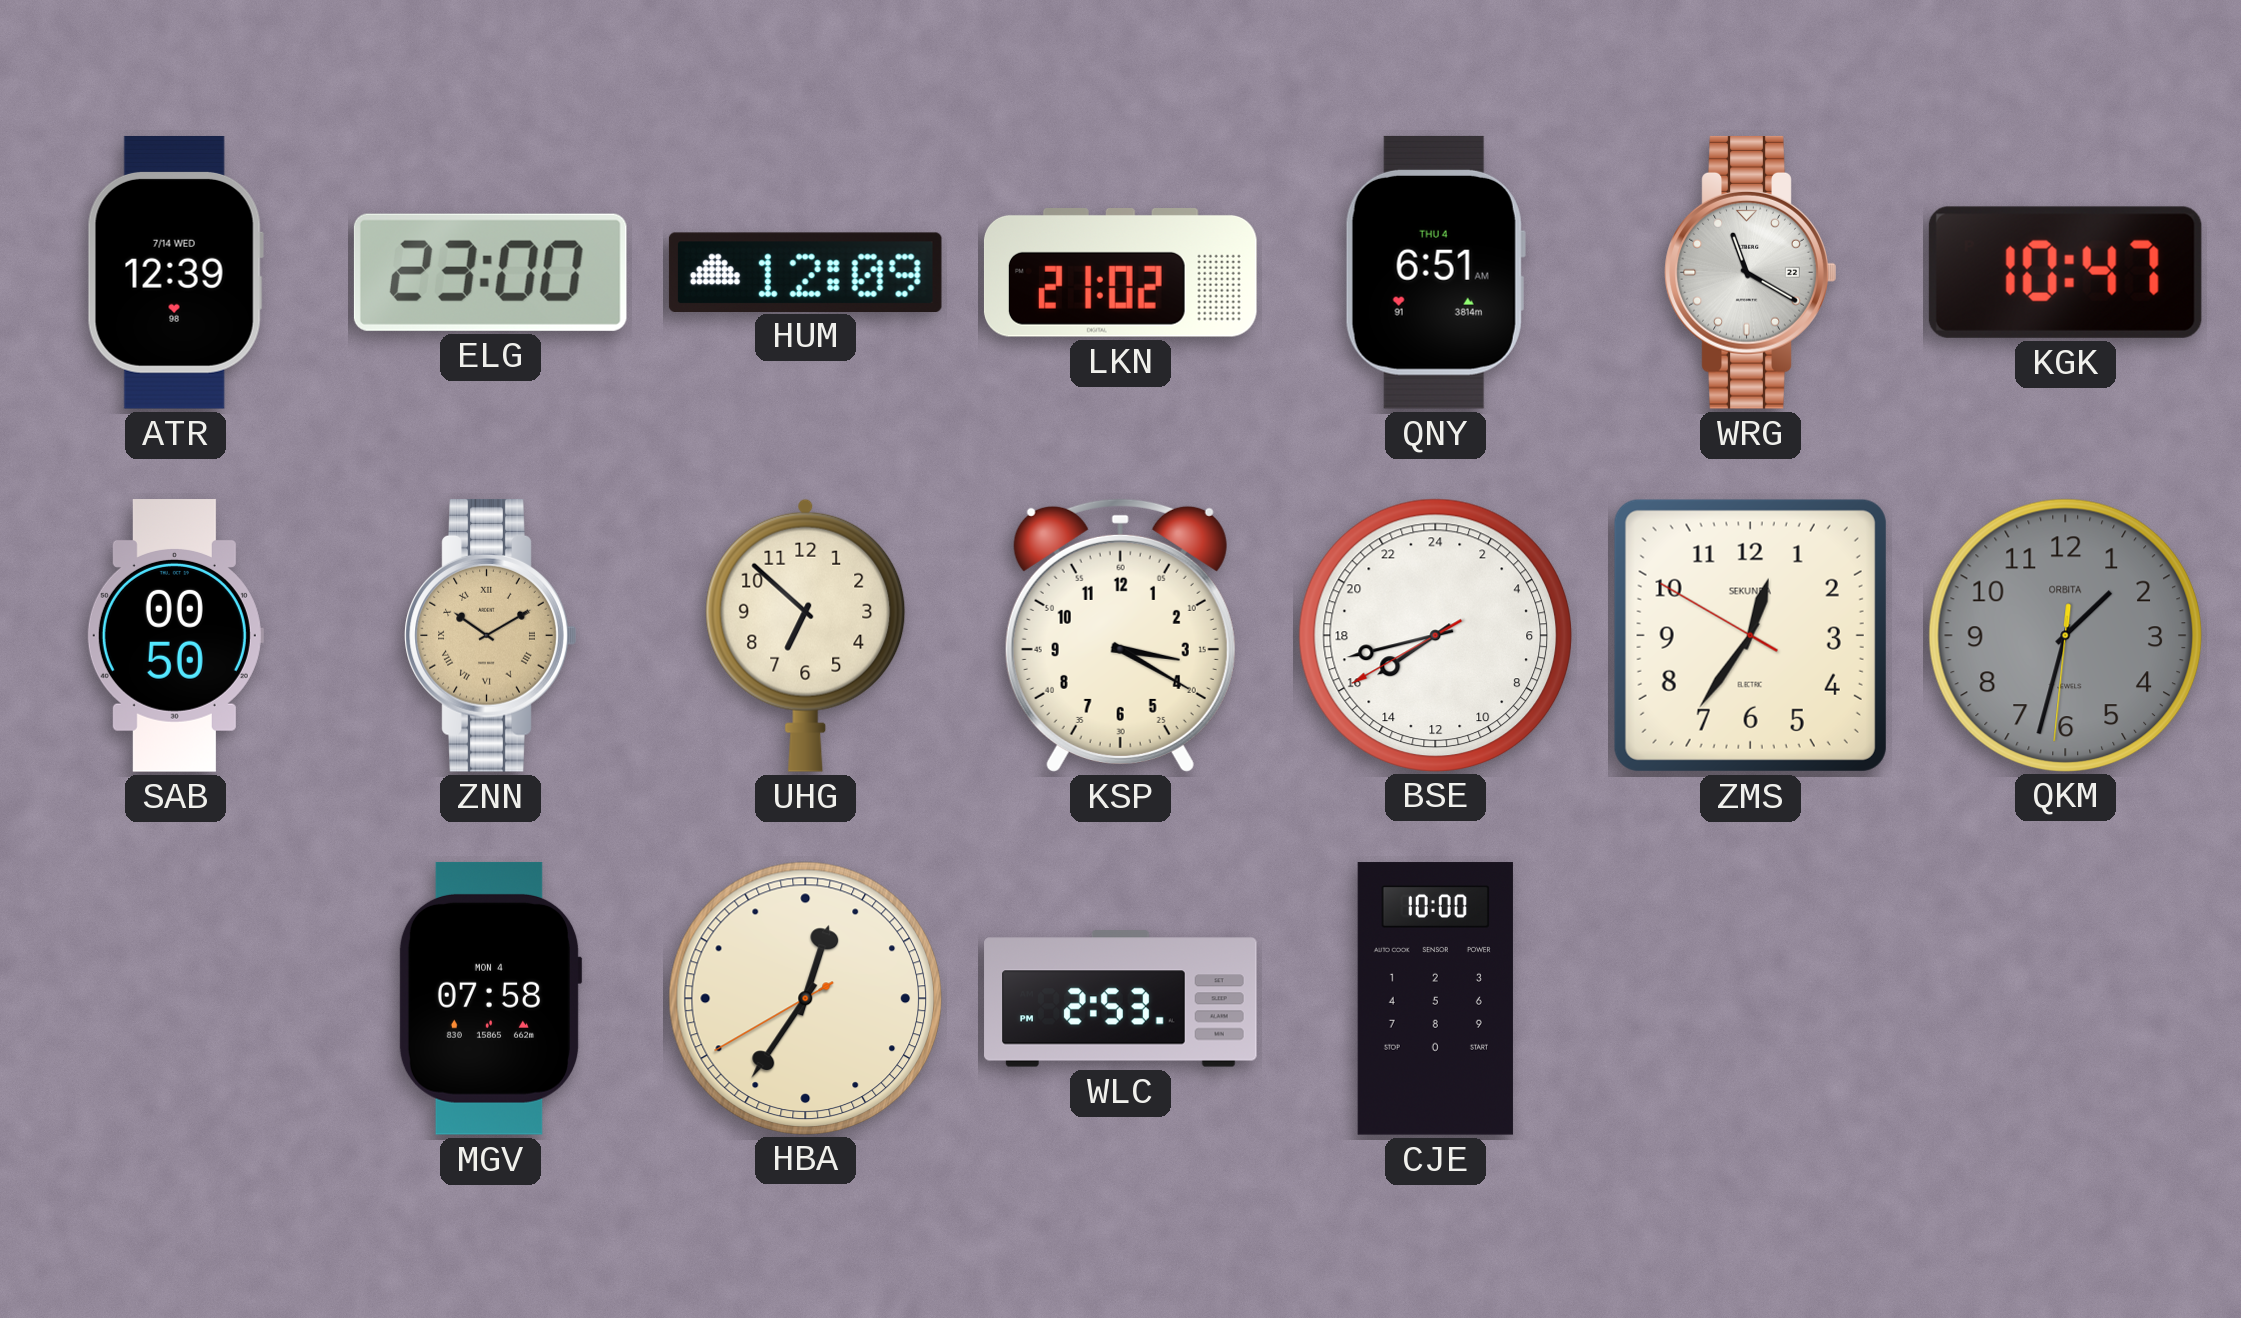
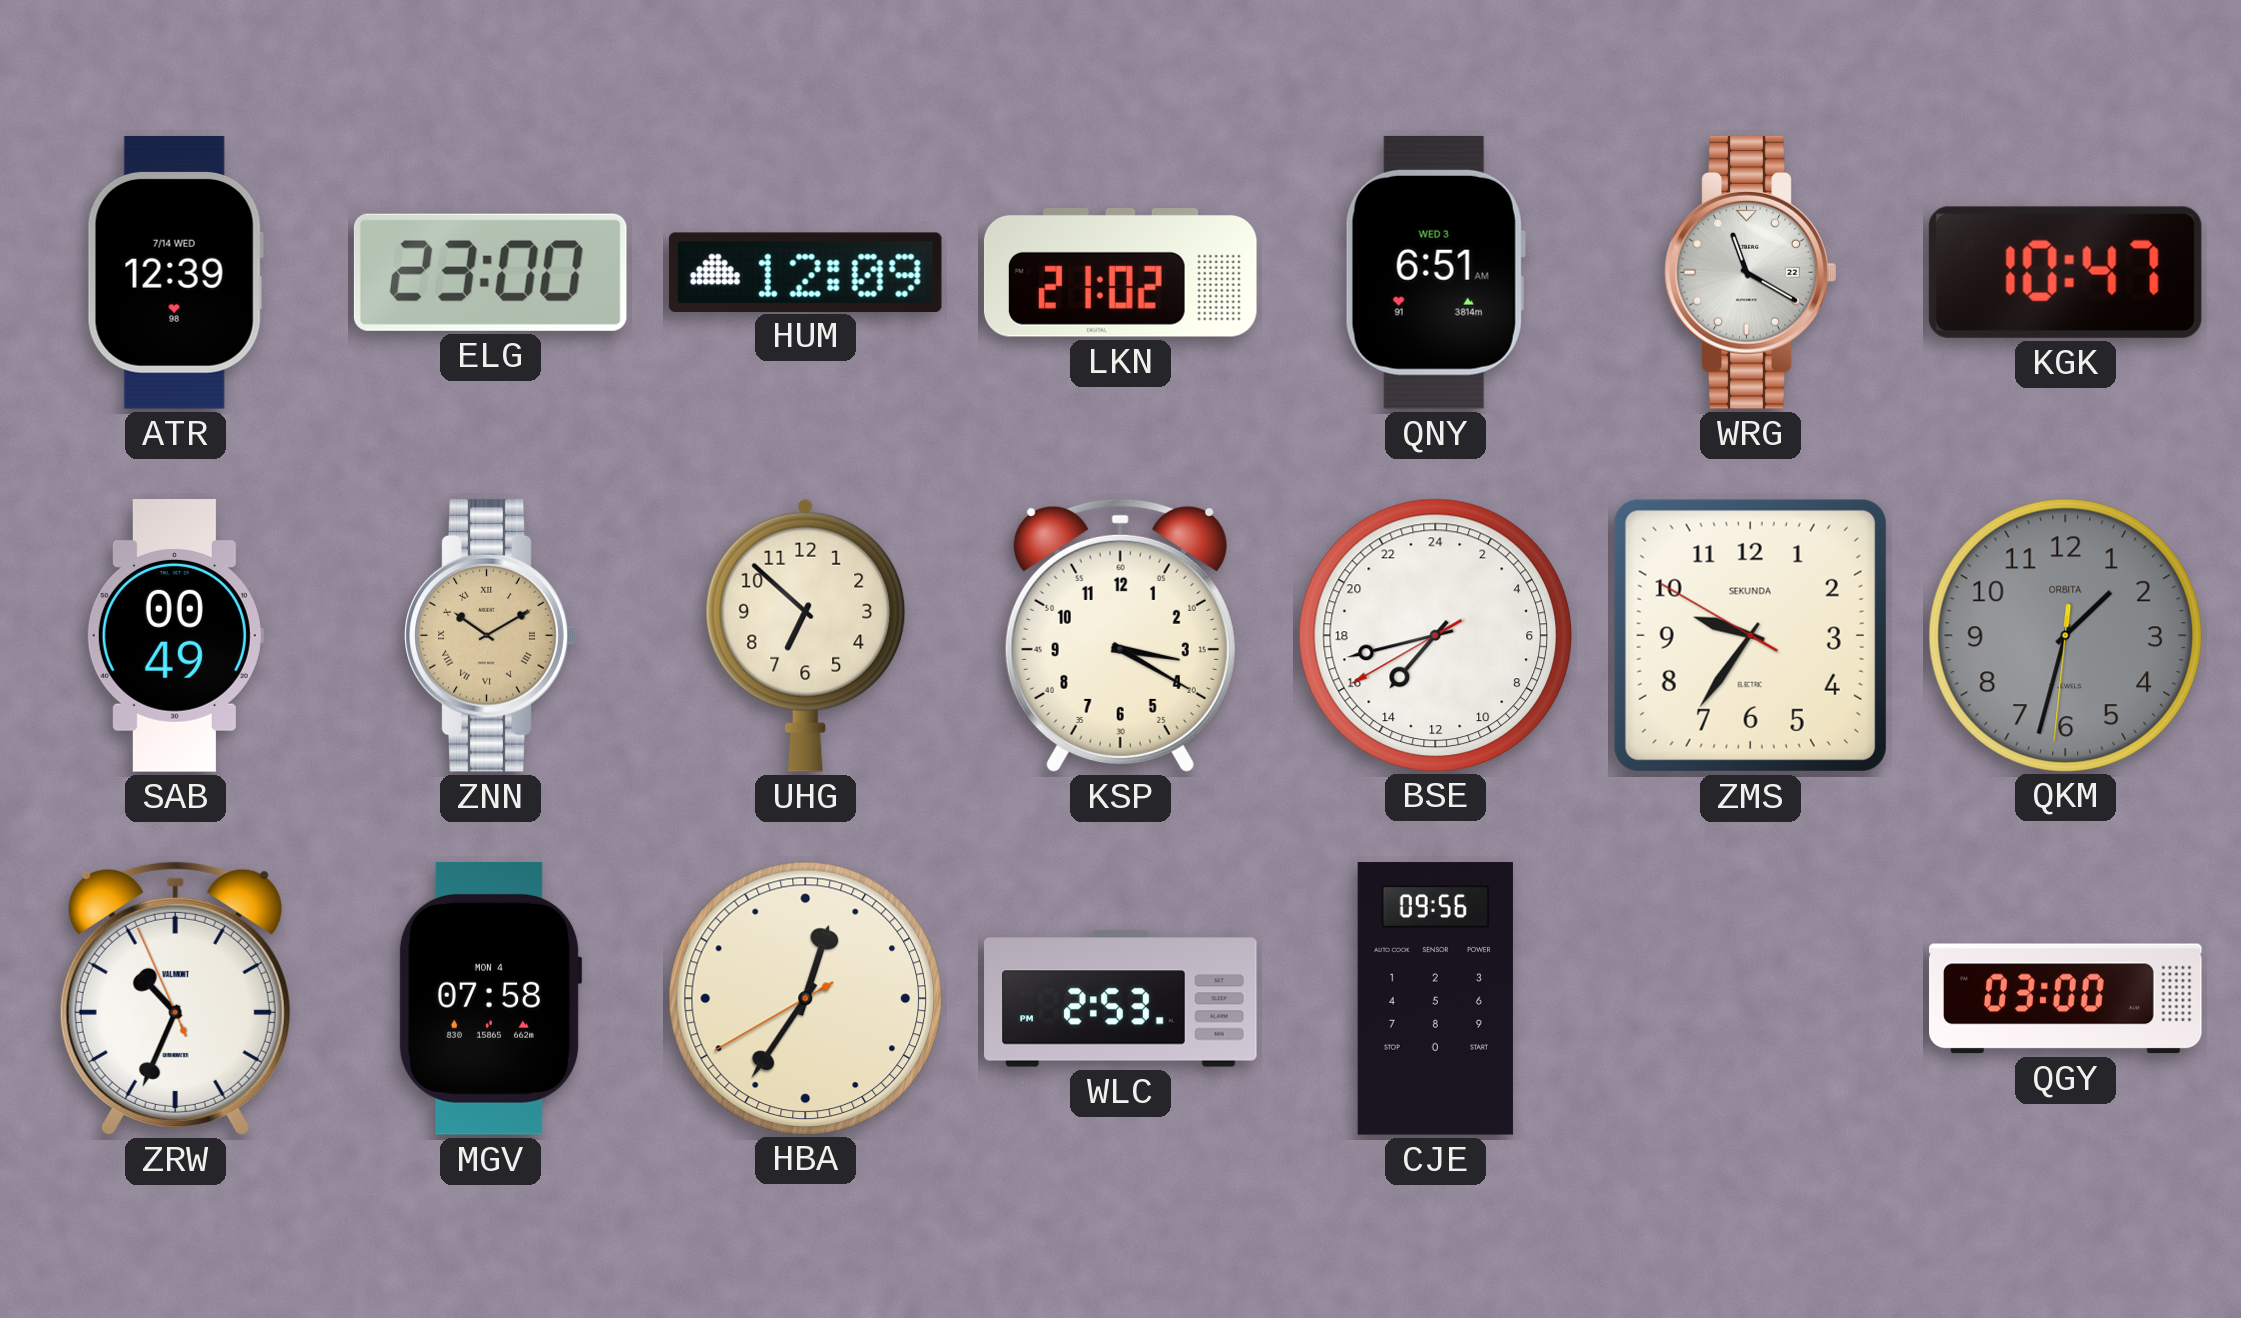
QNY date: THU 4 -> WED 3 (1435, 272)
SAB: 00:50 -> 00:49 (175, 636)
BSE: 15:42 -> 14:42 (1435, 635)
ZMS: 12:35 -> 9:35 (1750, 635)
ZRW: none -> 10:33 (175, 998)
CJE: 10:00 -> 09:56 (1435, 999)
QGY: none -> 03:00 (2066, 999)
